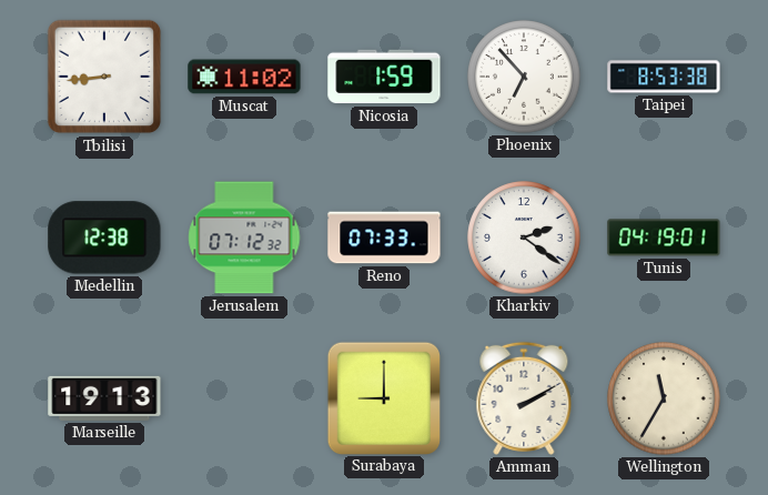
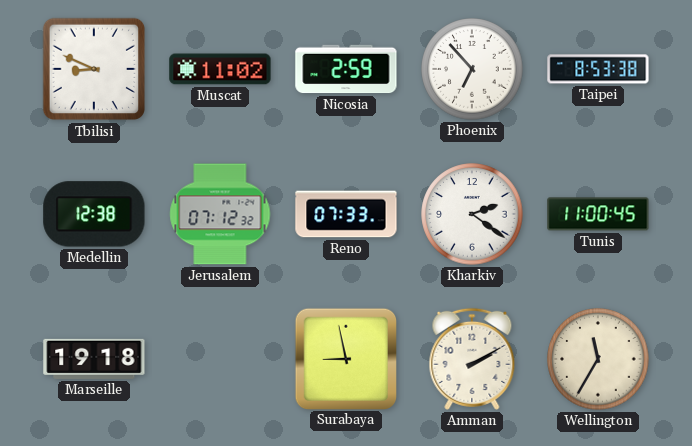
Tbilisi: 8:44 -> 8:49 (94, 69)
Nicosia: 1:59 -> 2:59 (346, 69)
Tunis: 04:19 -> 11:00 (598, 214)
Marseille: 19:13 -> 19:18 (94, 359)
Surabaya: 9:00 -> 8:58 (345, 358)
